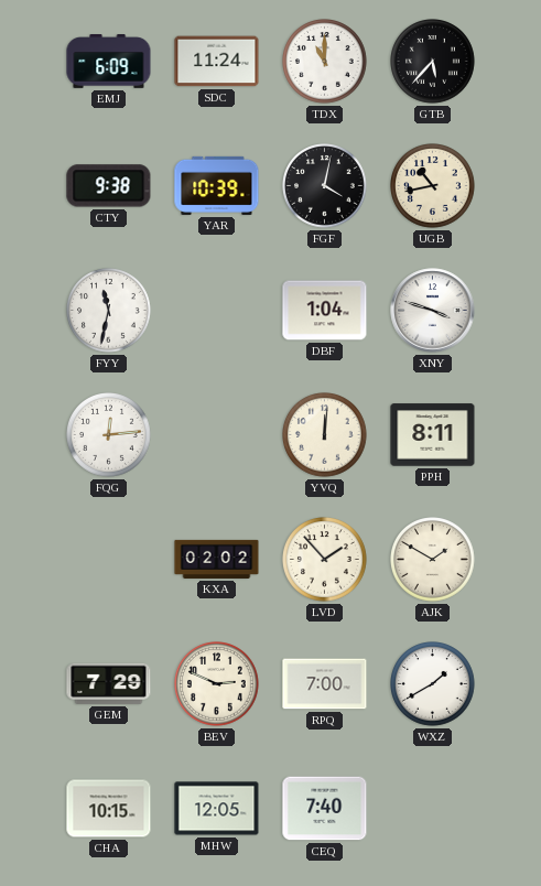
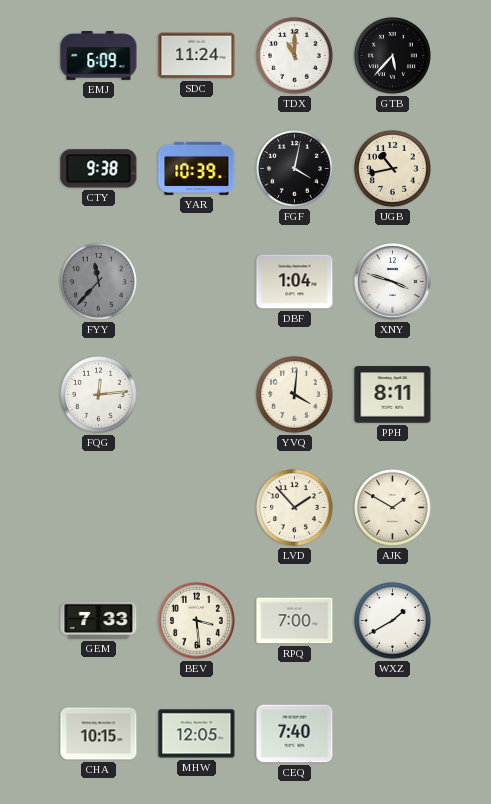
FYY: 11:32 -> 11:37 (99, 282)
FYY dial: white -> grey (99, 282)
YVQ: 12:01 -> 4:01 (295, 395)
KXA: 02:02 -> none (217, 559)
GEM: 7:29 -> 7:33 (99, 620)
BEV: 2:49 -> 3:29 (197, 621)
